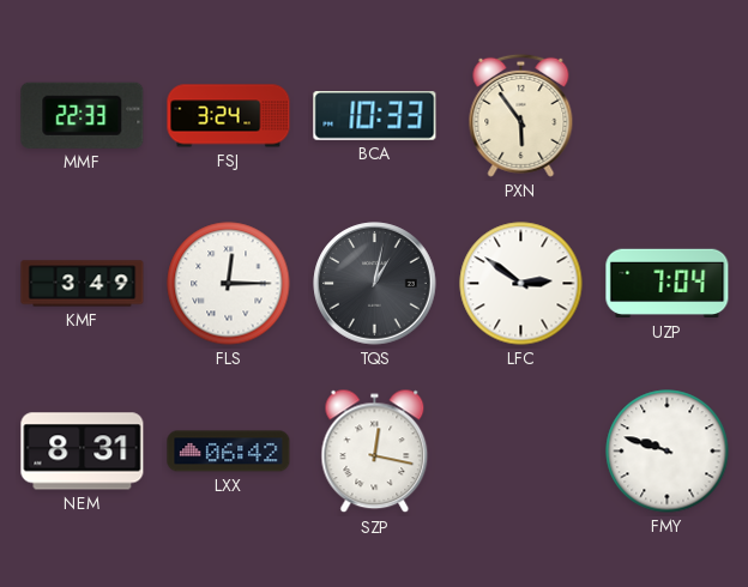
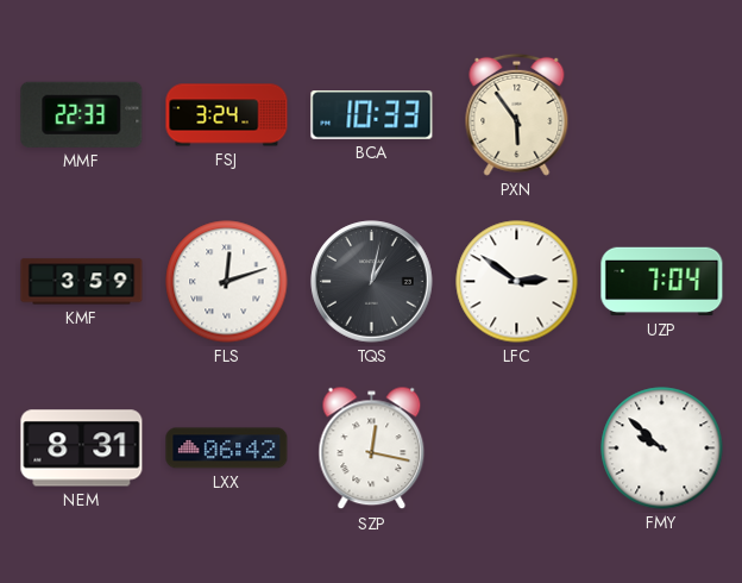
KMF: 3:49 -> 3:59 (82, 282)
FLS: 12:15 -> 12:12 (227, 282)
FMY: 9:48 -> 9:52 (662, 449)
